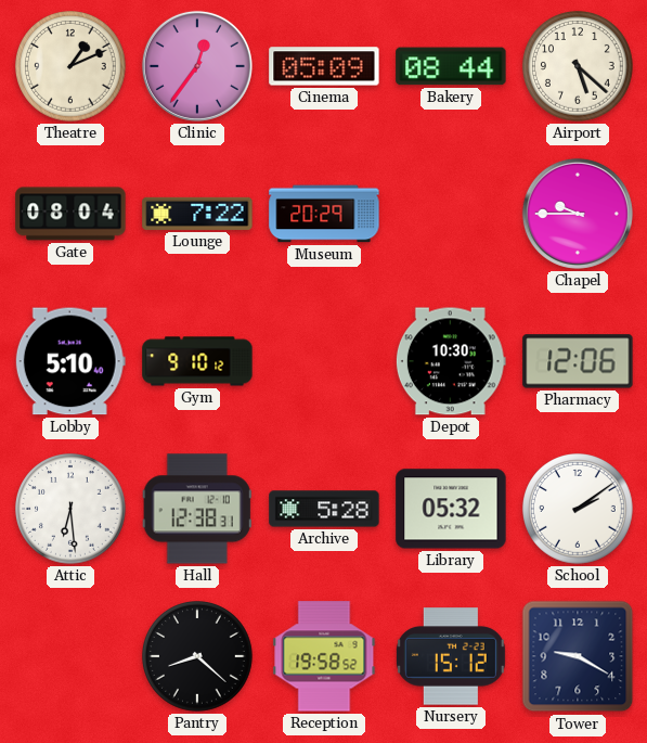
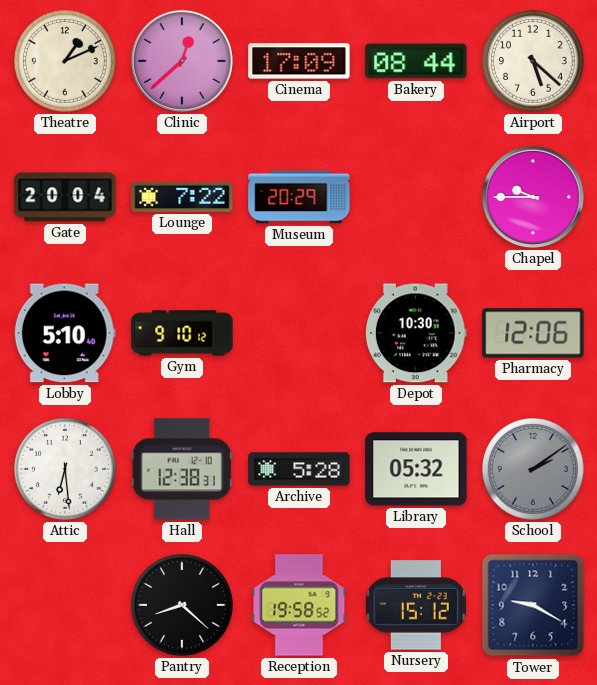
Clinic: 12:36 -> 12:38 (182, 61)
Cinema: 05:09 -> 17:09 (299, 61)
Gate: 08:04 -> 20:04 (65, 197)
School dial: white -> grey (534, 470)
